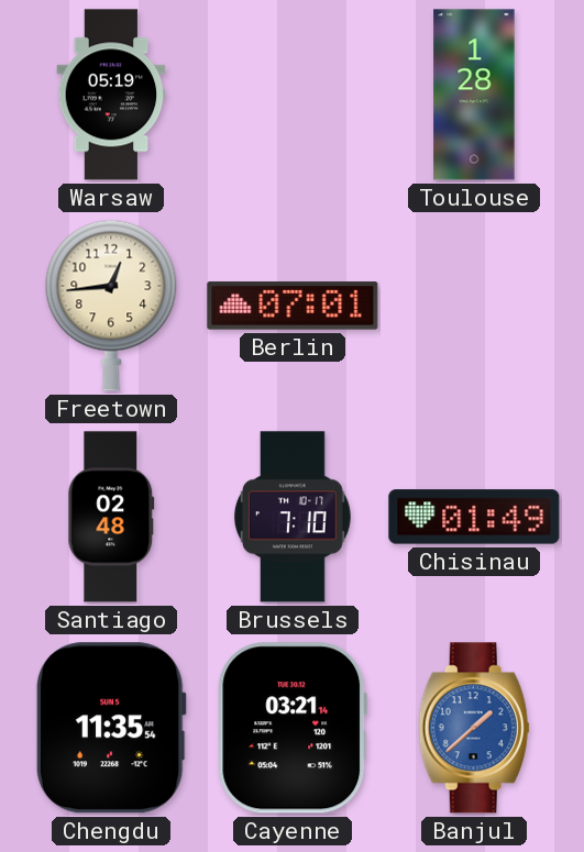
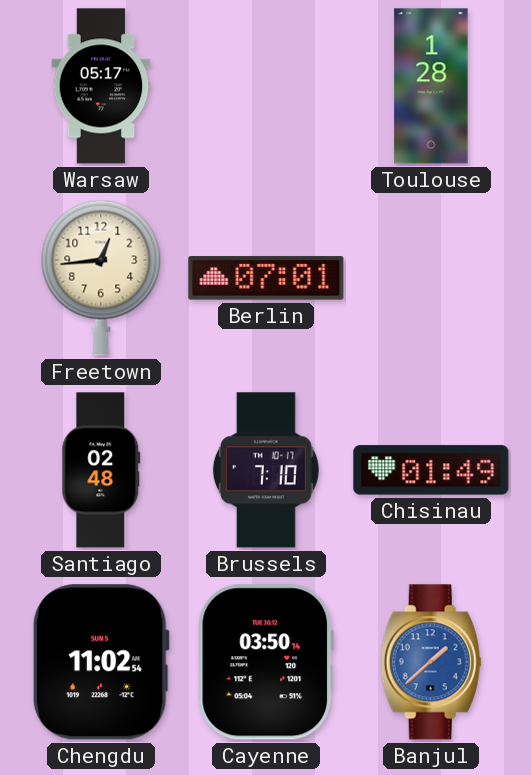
Warsaw: 05:19 -> 05:17 (101, 86)
Chengdu: 11:35 -> 11:02 (101, 662)
Cayenne: 03:21 -> 03:50 (266, 662)
